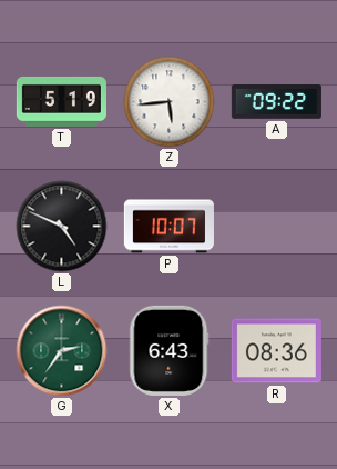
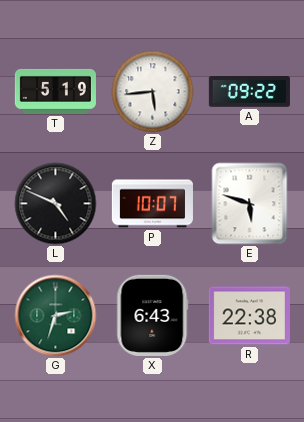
E: none -> 5:48 (250, 204)
G: 2:36 -> 2:33 (56, 316)
R: 08:36 -> 22:38 (249, 316)
